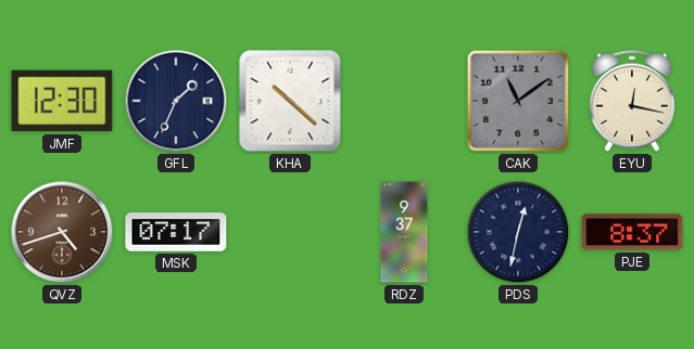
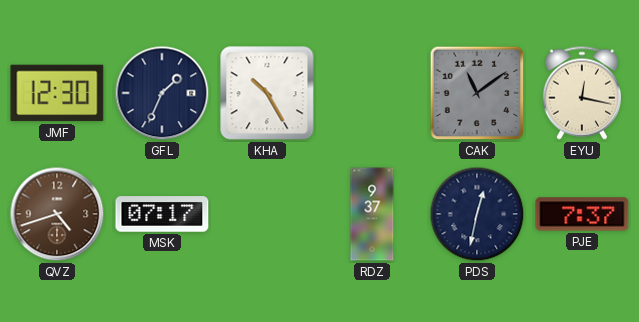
KHA: 10:22 -> 10:25 (267, 93)
PJE: 8:37 -> 7:37 (582, 214)
